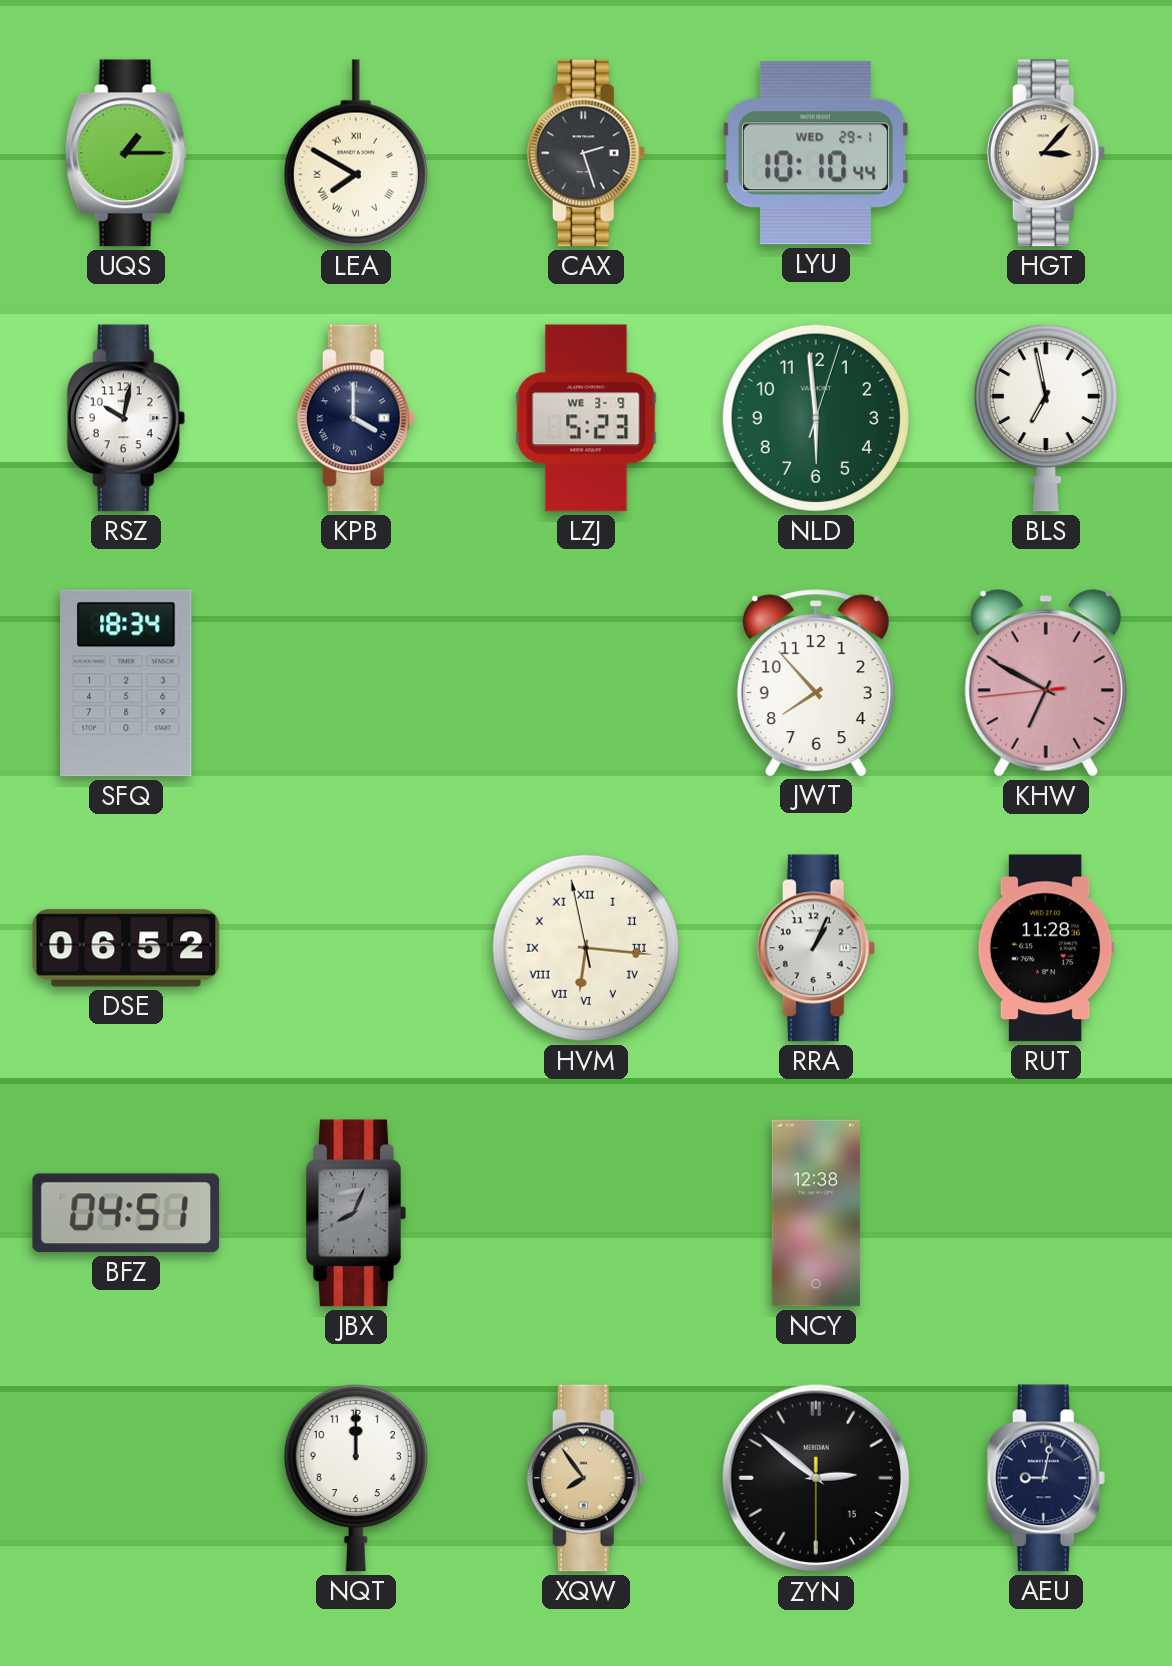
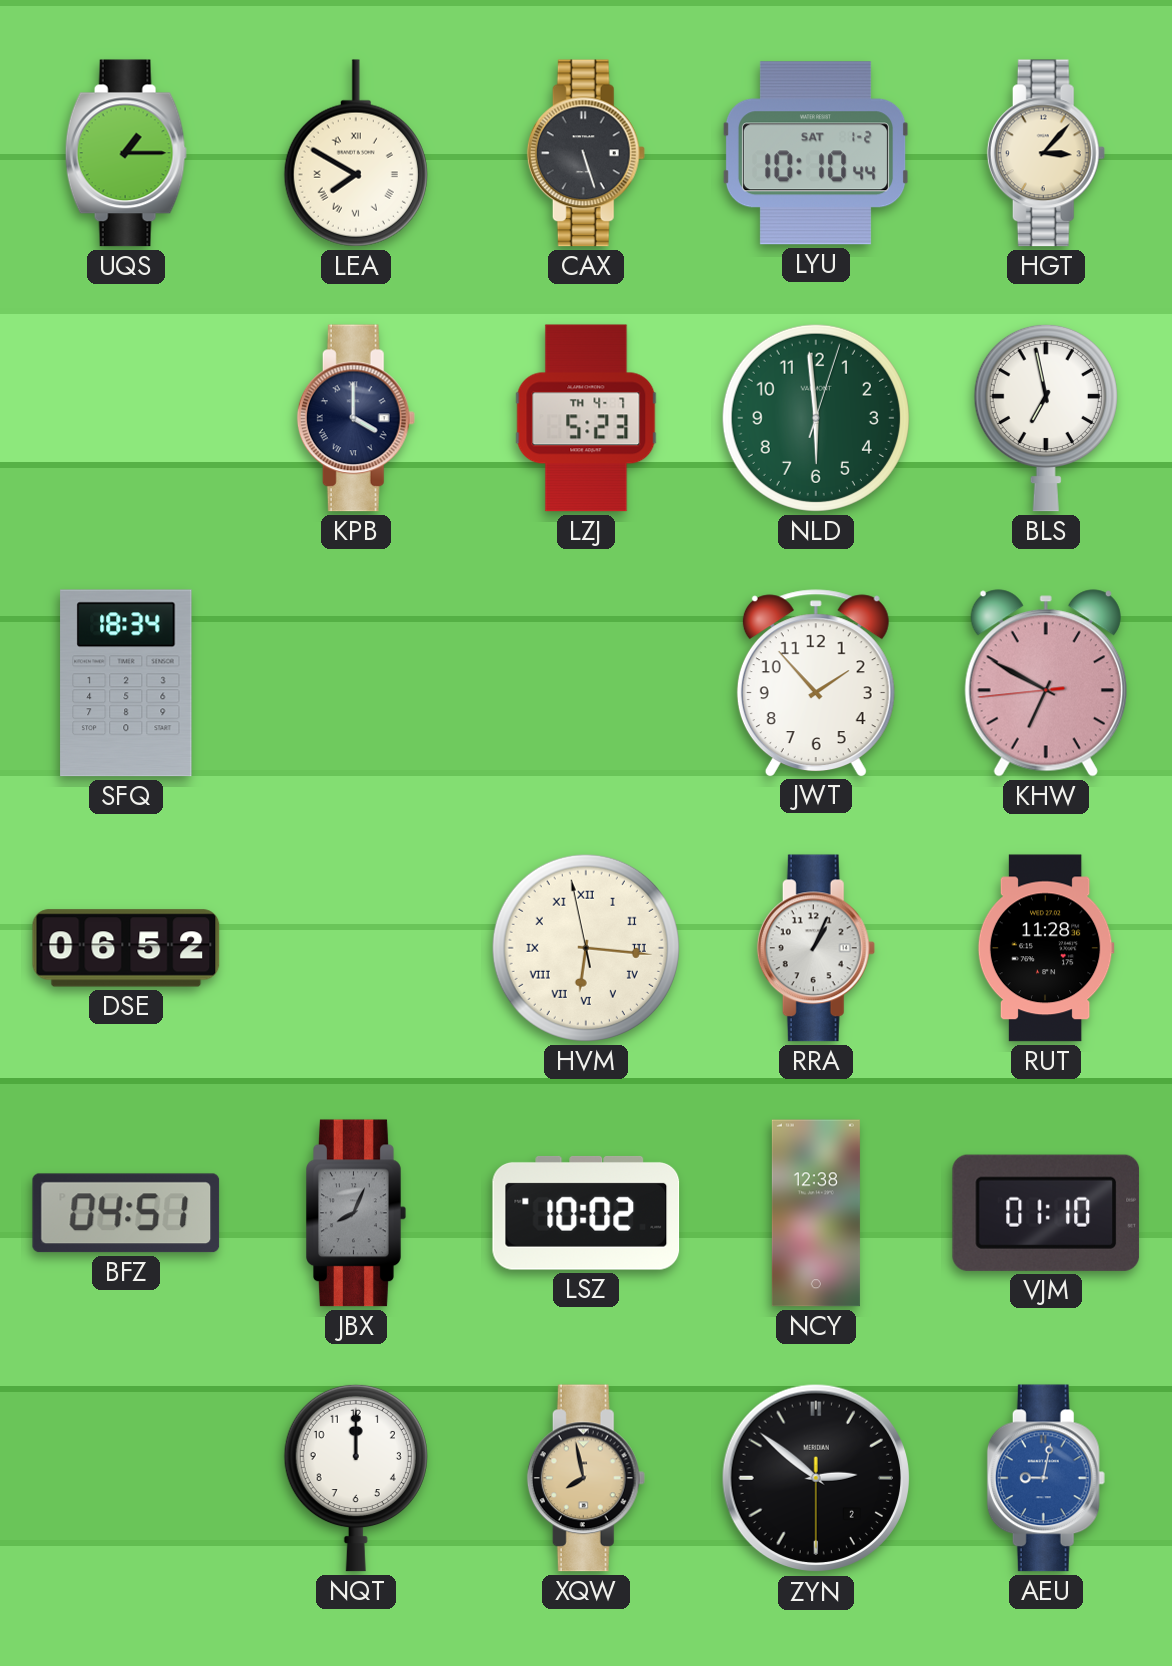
CAX: 2:27 -> 5:27 (586, 153)
LYU date: WED 29-1 -> SAT 1-2 (816, 153)
RSZ: 10:02 -> none (126, 418)
LZJ date: WE 3-9 -> TH 4-7 (586, 418)
JWT: 7:53 -> 1:53 (816, 683)
LSZ: none -> 10:02 (586, 1213)
VJM: none -> 01:10 (1046, 1213)
XQW: 7:54 -> 7:58 (586, 1478)
ZYN date: 15 -> 2 (816, 1478)
AEU dial: navy -> blue (1046, 1478)
